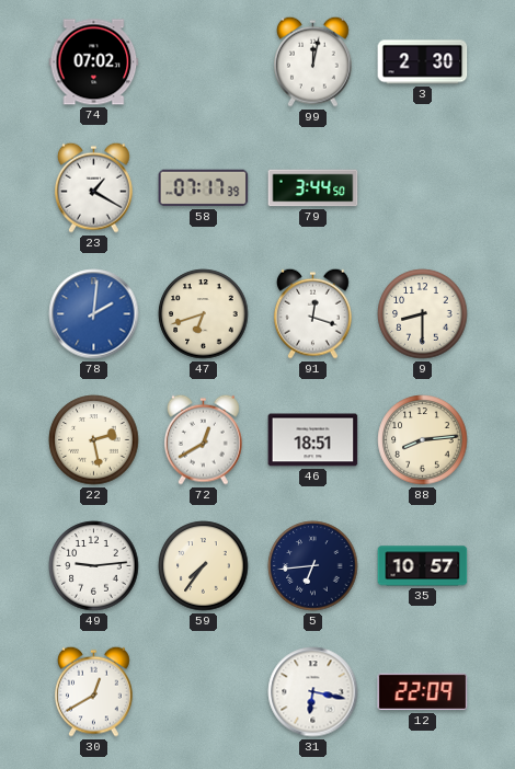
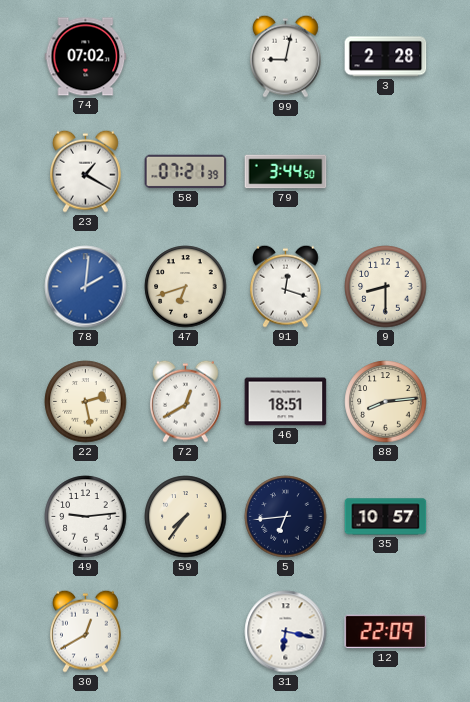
99: 12:02 -> 9:02 (285, 56)
3: 2:30 -> 2:28 (386, 57)
58: 07:17 -> 07:21 (186, 172)
